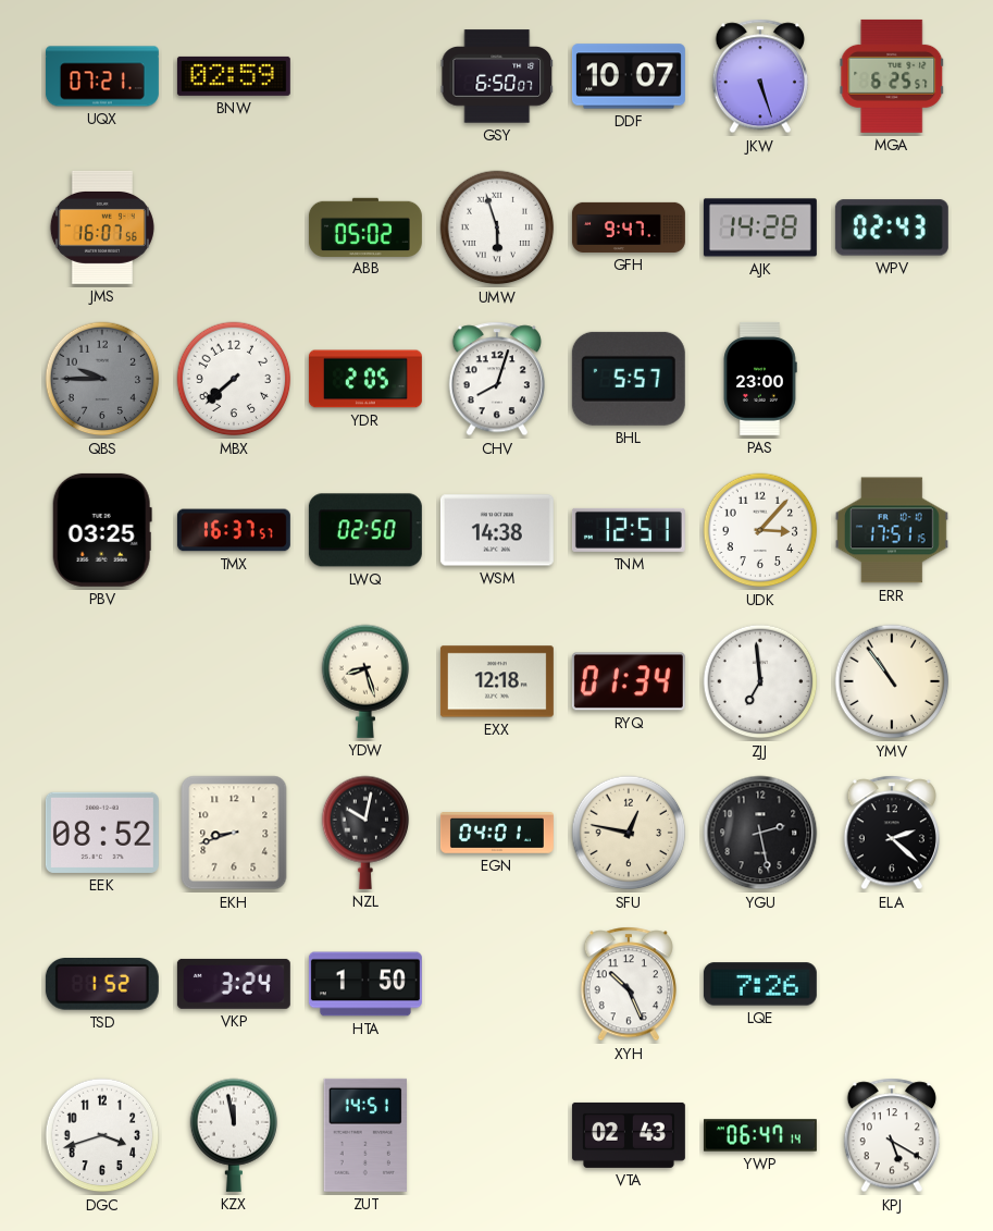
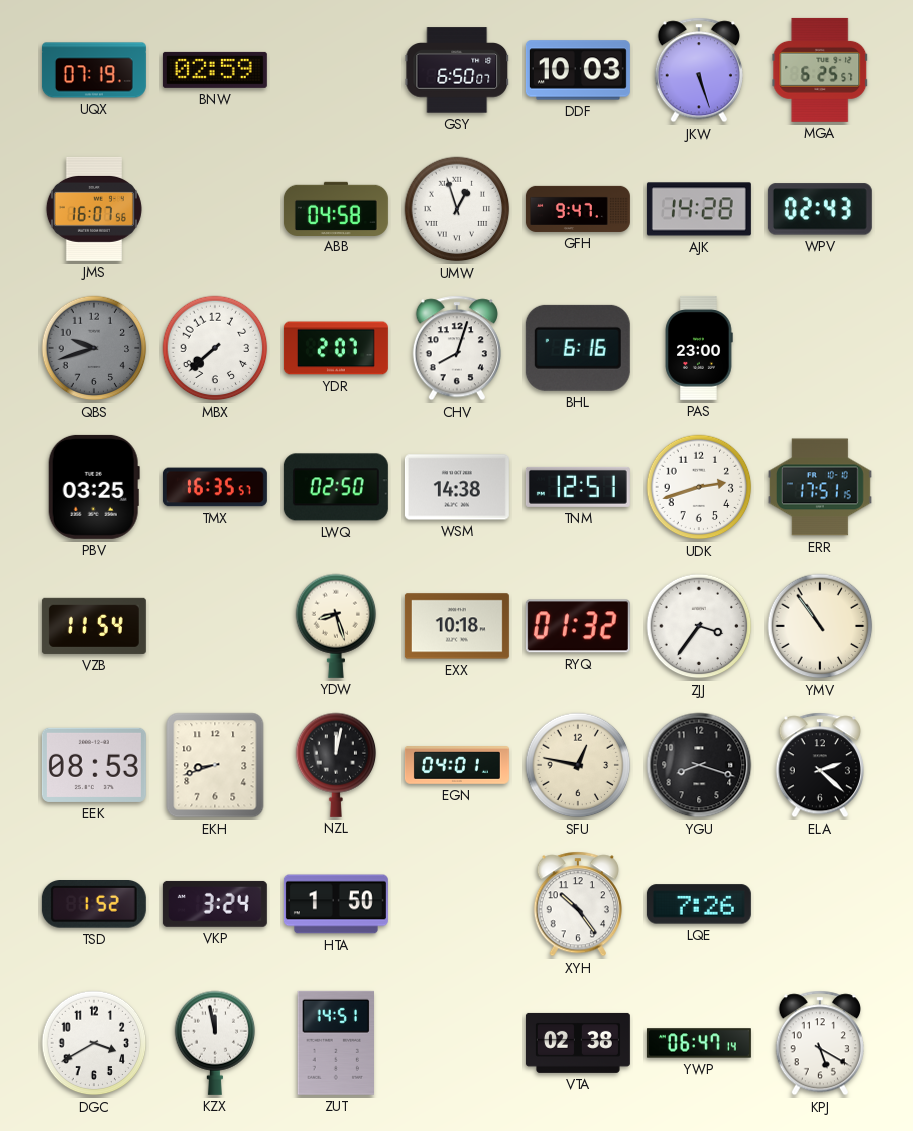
UQX: 07:21 -> 07:19 (94, 70)
DDF: 10:07 -> 10:03 (578, 70)
ABB: 05:02 -> 04:58 (336, 208)
UMW: 5:57 -> 12:57 (457, 209)
QBS: 9:45 -> 9:42 (94, 348)
YDR: 2:05 -> 2:07 (336, 348)
BHL: 5:57 -> 6:16 (578, 348)
TMX: 16:37 -> 16:35 (215, 487)
UDK: 3:07 -> 2:42 (699, 487)
VZB: none -> 11:54 (94, 626)
EXX: 12:18 -> 10:18 (457, 626)
RYQ: 01:34 -> 01:32 (578, 626)
ZJJ: 6:59 -> 3:36 (699, 626)
EEK: 08:52 -> 08:53 (94, 765)
NZL: 10:02 -> 12:02 (336, 765)
YGU: 2:28 -> 8:18 (699, 765)
XYH: 10:26 -> 10:24 (578, 904)
DGC: 3:42 -> 3:40 (94, 1043)
VTA: 02:43 -> 02:38 (578, 1043)
